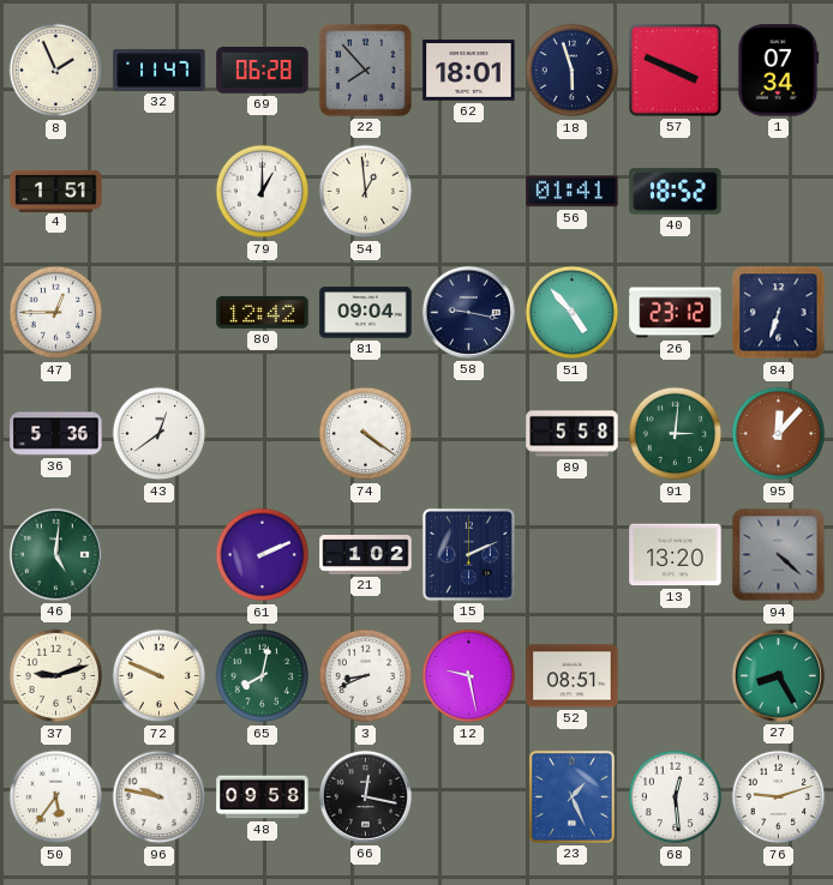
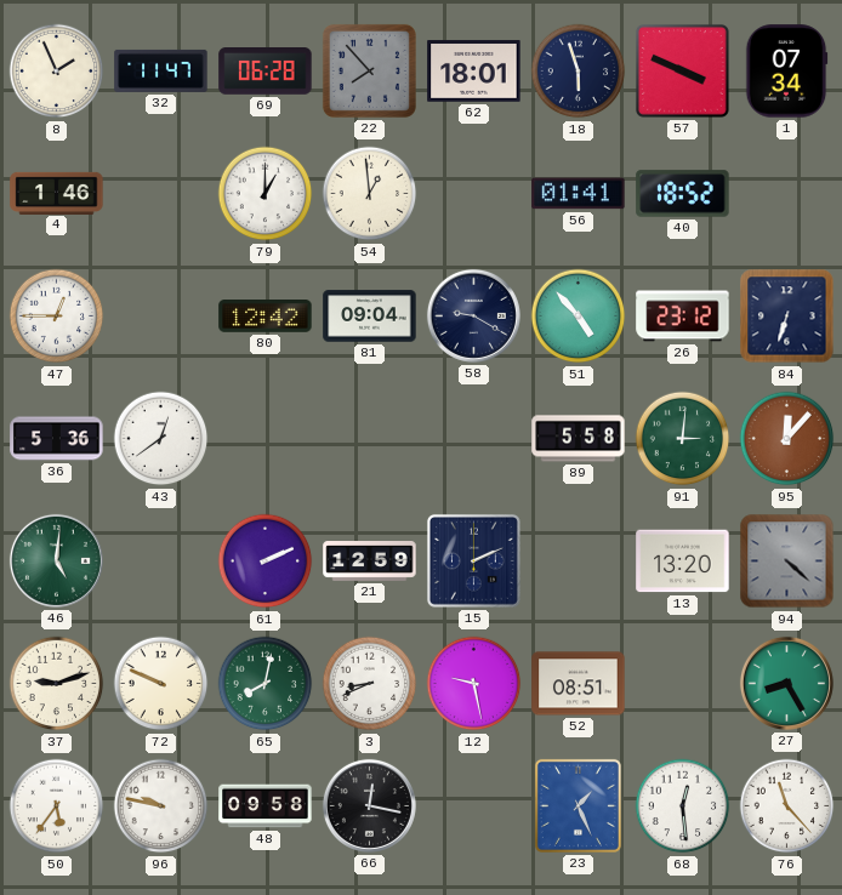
4: 1:51 -> 1:46 (57, 193)
58: 9:17 -> 9:20 (473, 315)
74: 4:21 -> none (366, 434)
21: 1:02 -> 12:59 (370, 561)
76: 9:12 -> 11:23 (787, 806)
